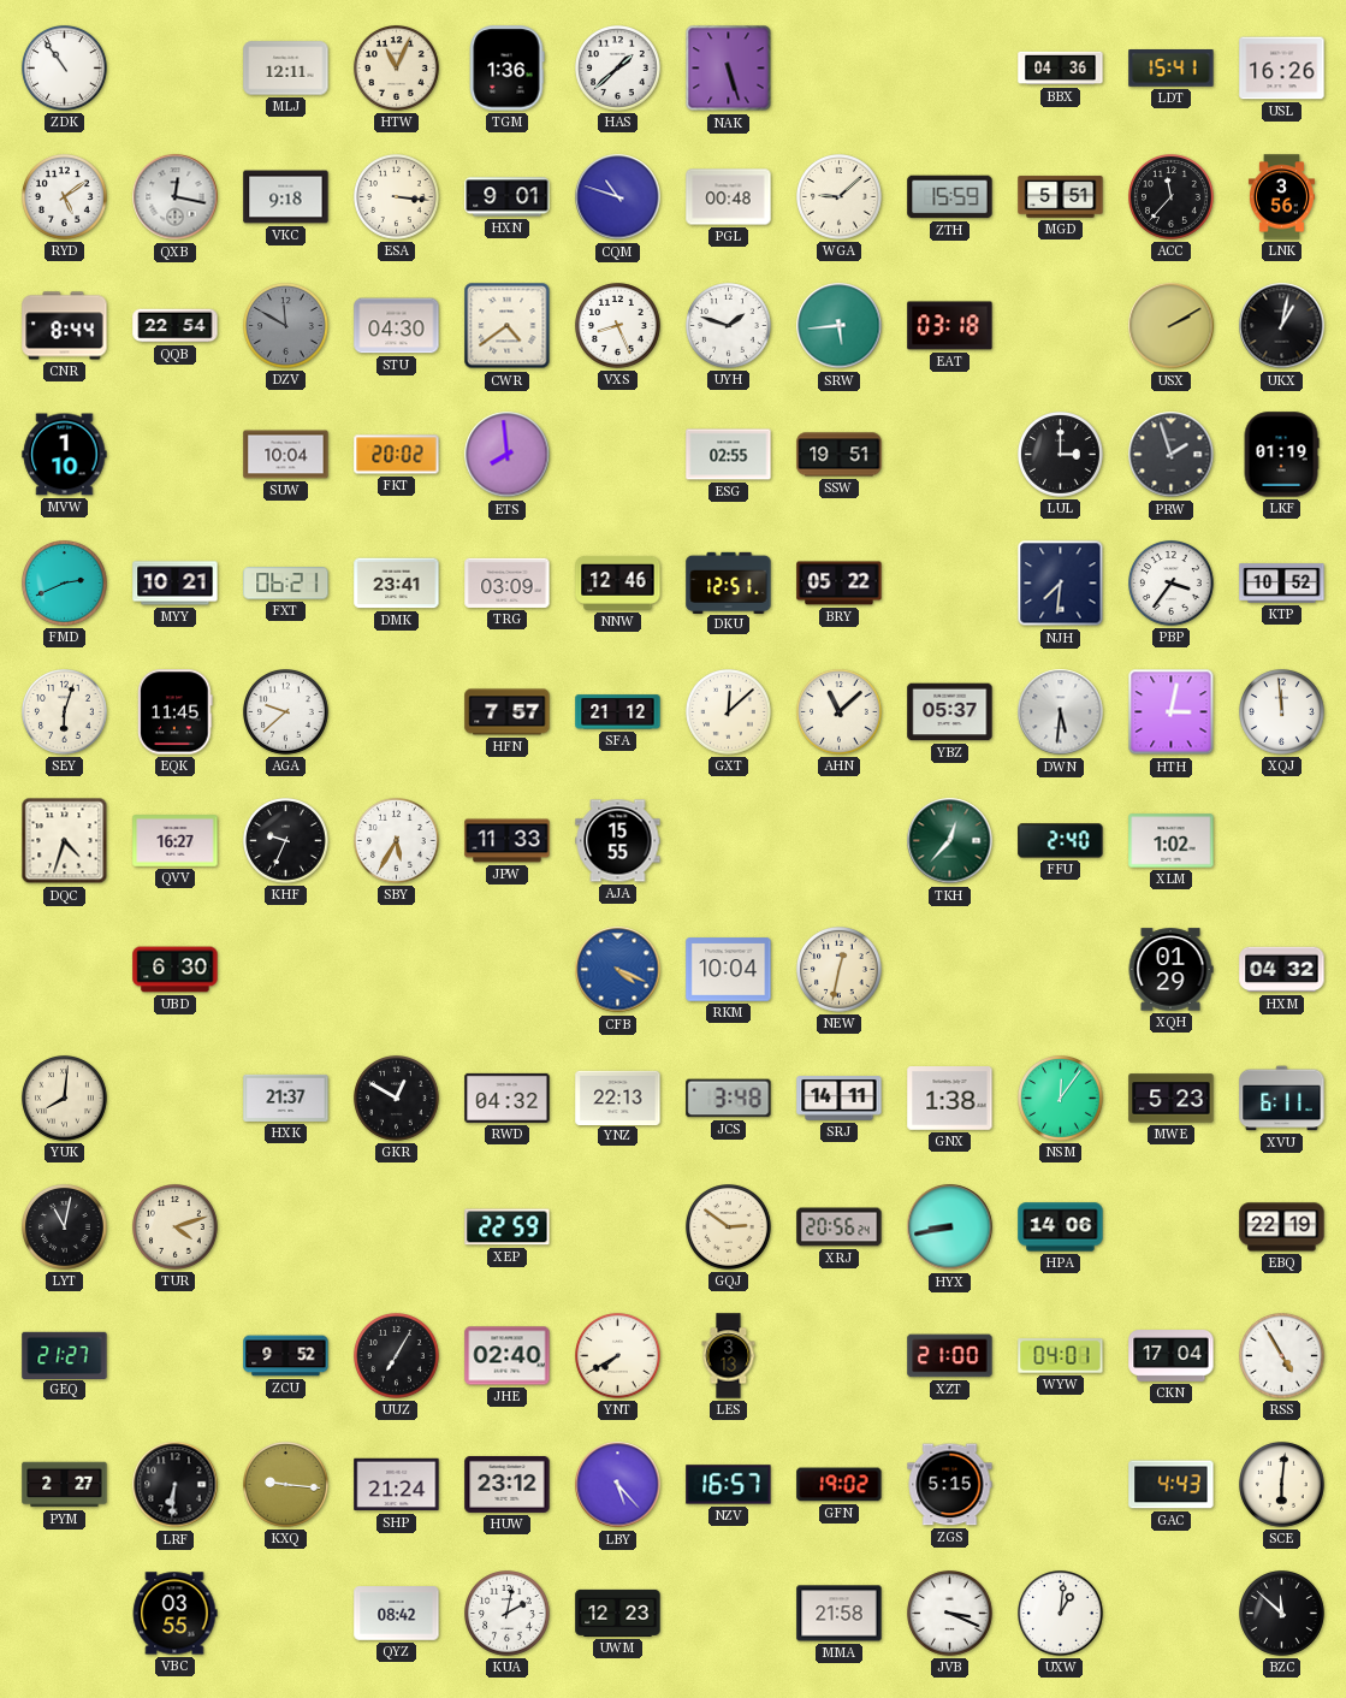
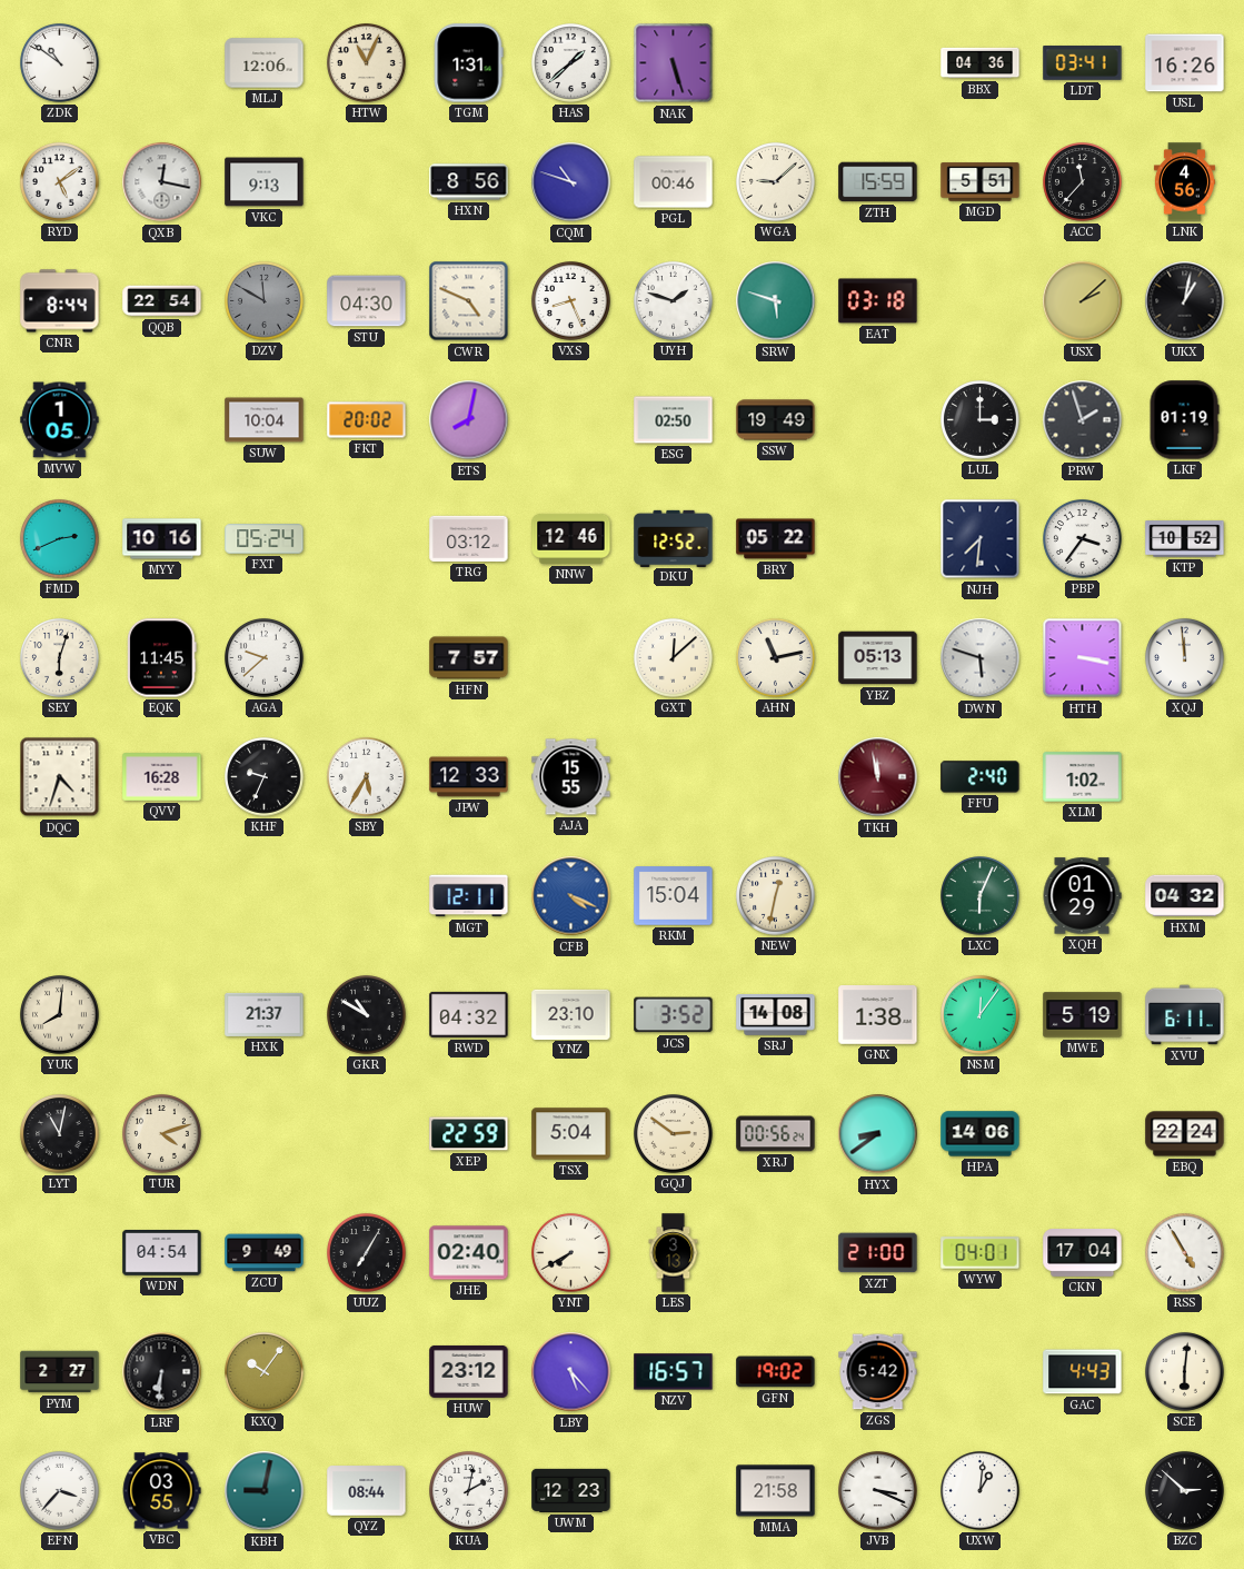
ZDK: 10:54 -> 10:51 (60, 63)
MLJ: 12:11 -> 12:06 (265, 63)
TGM: 1:36 -> 1:31 (468, 63)
LDT: 15:41 -> 03:41 (1083, 63)
VKC: 9:18 -> 9:13 (265, 182)
ESA: 3:16 -> none (397, 197)
HXN: 9:01 -> 8:56 (469, 182)
PGL: 00:48 -> 00:46 (674, 182)
LNK: 3:56 -> 4:56 (1184, 182)
CWR: 4:39 -> 4:49 (469, 301)
SRW: 5:44 -> 5:48 (776, 301)
USX: 2:10 -> 2:08 (1083, 301)
MVW: 1:10 -> 1:05 (60, 420)
ETS: 7:59 -> 8:02 (469, 420)
ESG: 02:55 -> 02:50 (674, 420)
SSW: 19:51 -> 19:49 (776, 420)
MYY: 10:21 -> 10:16 (162, 539)
FXT: 06:21 -> 05:24 (265, 539)
DMK: 23:41 -> none (397, 584)
TRG: 03:09 -> 03:12 (469, 538)
DKU: 12:51 -> 12:52 (674, 538)
SFA: 21:12 -> none (618, 712)
AHN: 11:08 -> 11:13 (776, 658)
YBZ: 05:37 -> 05:13 (878, 658)
DWN: 5:31 -> 5:48 (981, 658)
HTH: 3:02 -> 3:17 (1083, 658)
QVV: 16:27 -> 16:28 (162, 777)
JPW: 11:33 -> 12:33 (469, 777)
TKH: 12:37 -> 11:58 (878, 777)
TKH dial: green -> burgundy (878, 777)
UBD: 6:30 -> none (176, 970)
MGT: none -> 12:11 (469, 896)
RKM: 10:04 -> 15:04 (674, 896)
LXC: none -> 6:04 (981, 896)
GKR: 12:50 -> 10:50 (367, 1015)
YNZ: 22:13 -> 23:10 (571, 1014)
JCS: 3:48 -> 3:52 (674, 1015)
SRJ: 14:11 -> 14:08 (776, 1015)
MWE: 5:23 -> 5:19 (1083, 1015)
TSX: none -> 5:04 (571, 1134)
XRJ: 20:56 -> 00:56 (776, 1134)
HYX: 8:43 -> 8:39 (878, 1134)
EBQ: 22:19 -> 22:24 (1185, 1134)
GEQ: 21:27 -> none (65, 1355)
WDN: none -> 04:54 (162, 1253)
ZCU: 9:52 -> 9:49 (265, 1253)
KXQ: 9:16 -> 10:06 (265, 1372)
SHP: 21:24 -> none (397, 1485)
ZGS: 5:15 -> 5:42 (878, 1372)
EFN: none -> 3:37 (60, 1491)
KBH: none -> 9:02 (265, 1491)
QYZ: 08:42 -> 08:44 (367, 1491)
BZC: 11:52 -> 2:52 (1185, 1491)
